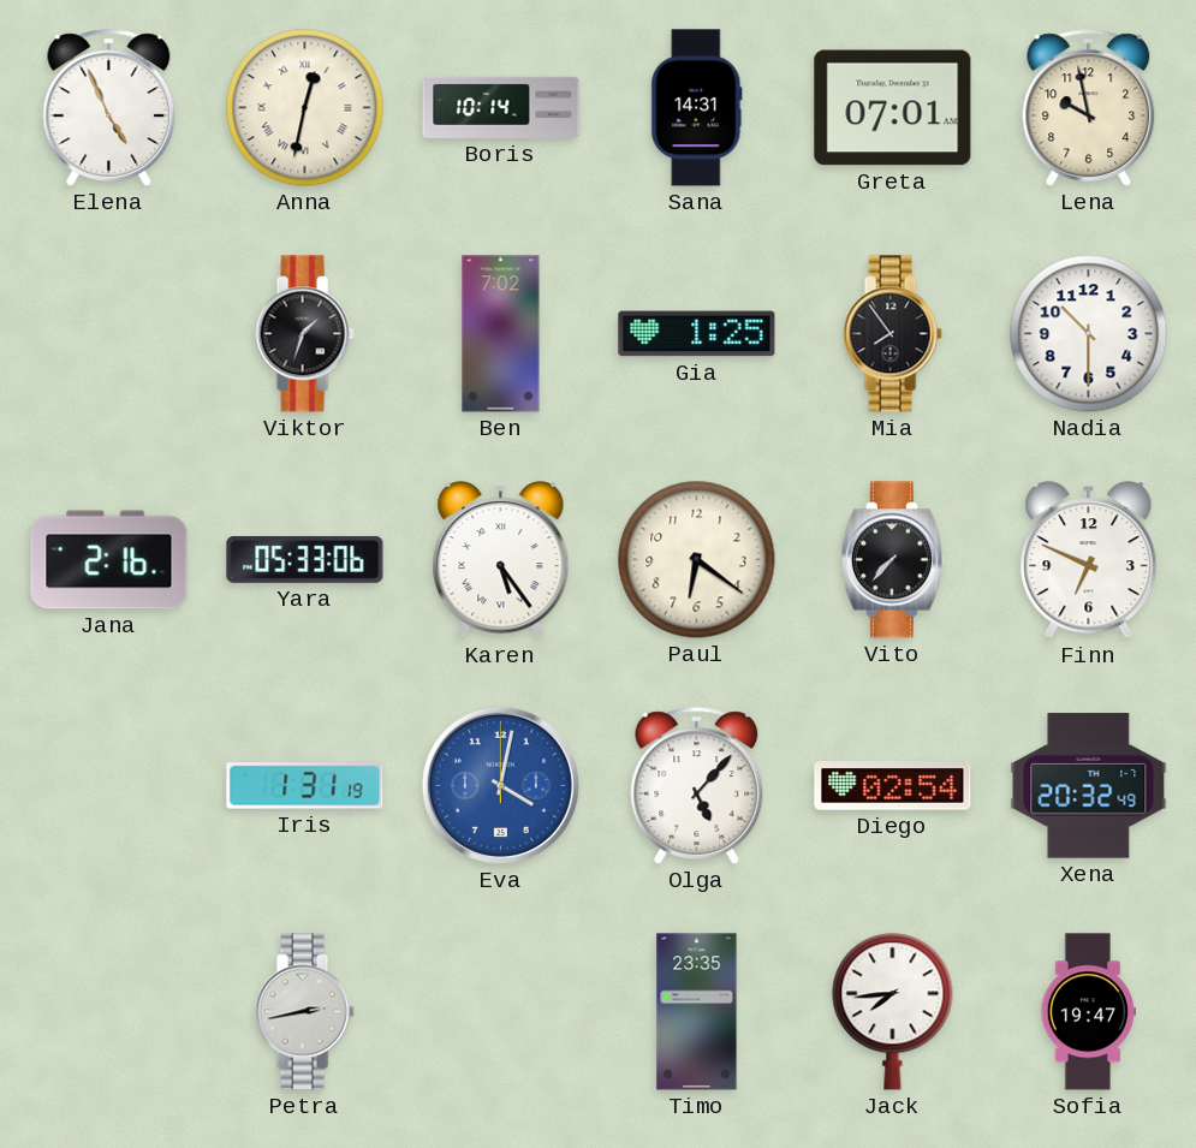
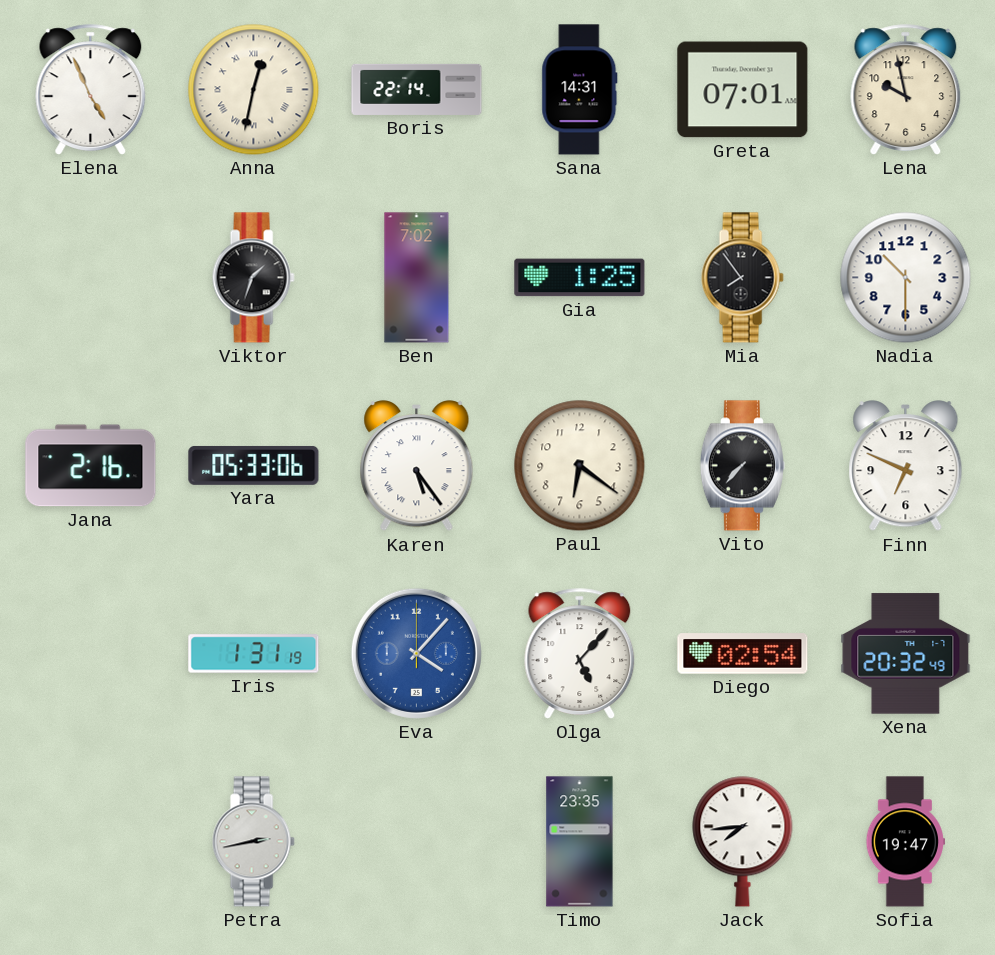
Boris: 10:14 -> 22:14 (417, 89)
Eva: 4:02 -> 4:07 (416, 653)
